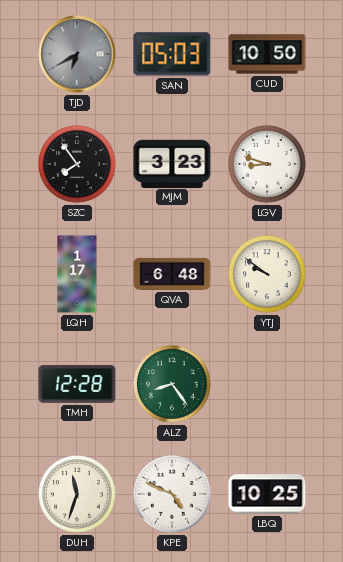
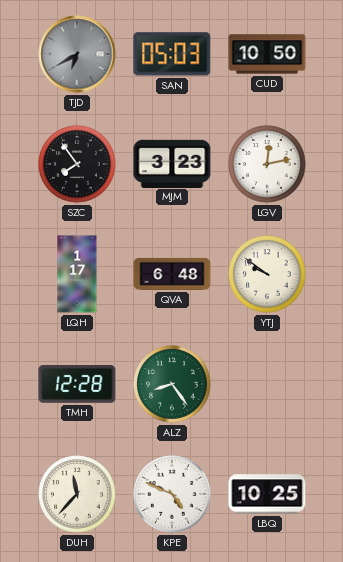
LGV: 8:48 -> 12:13 (267, 164)
DUH: 11:33 -> 11:37 (77, 494)
